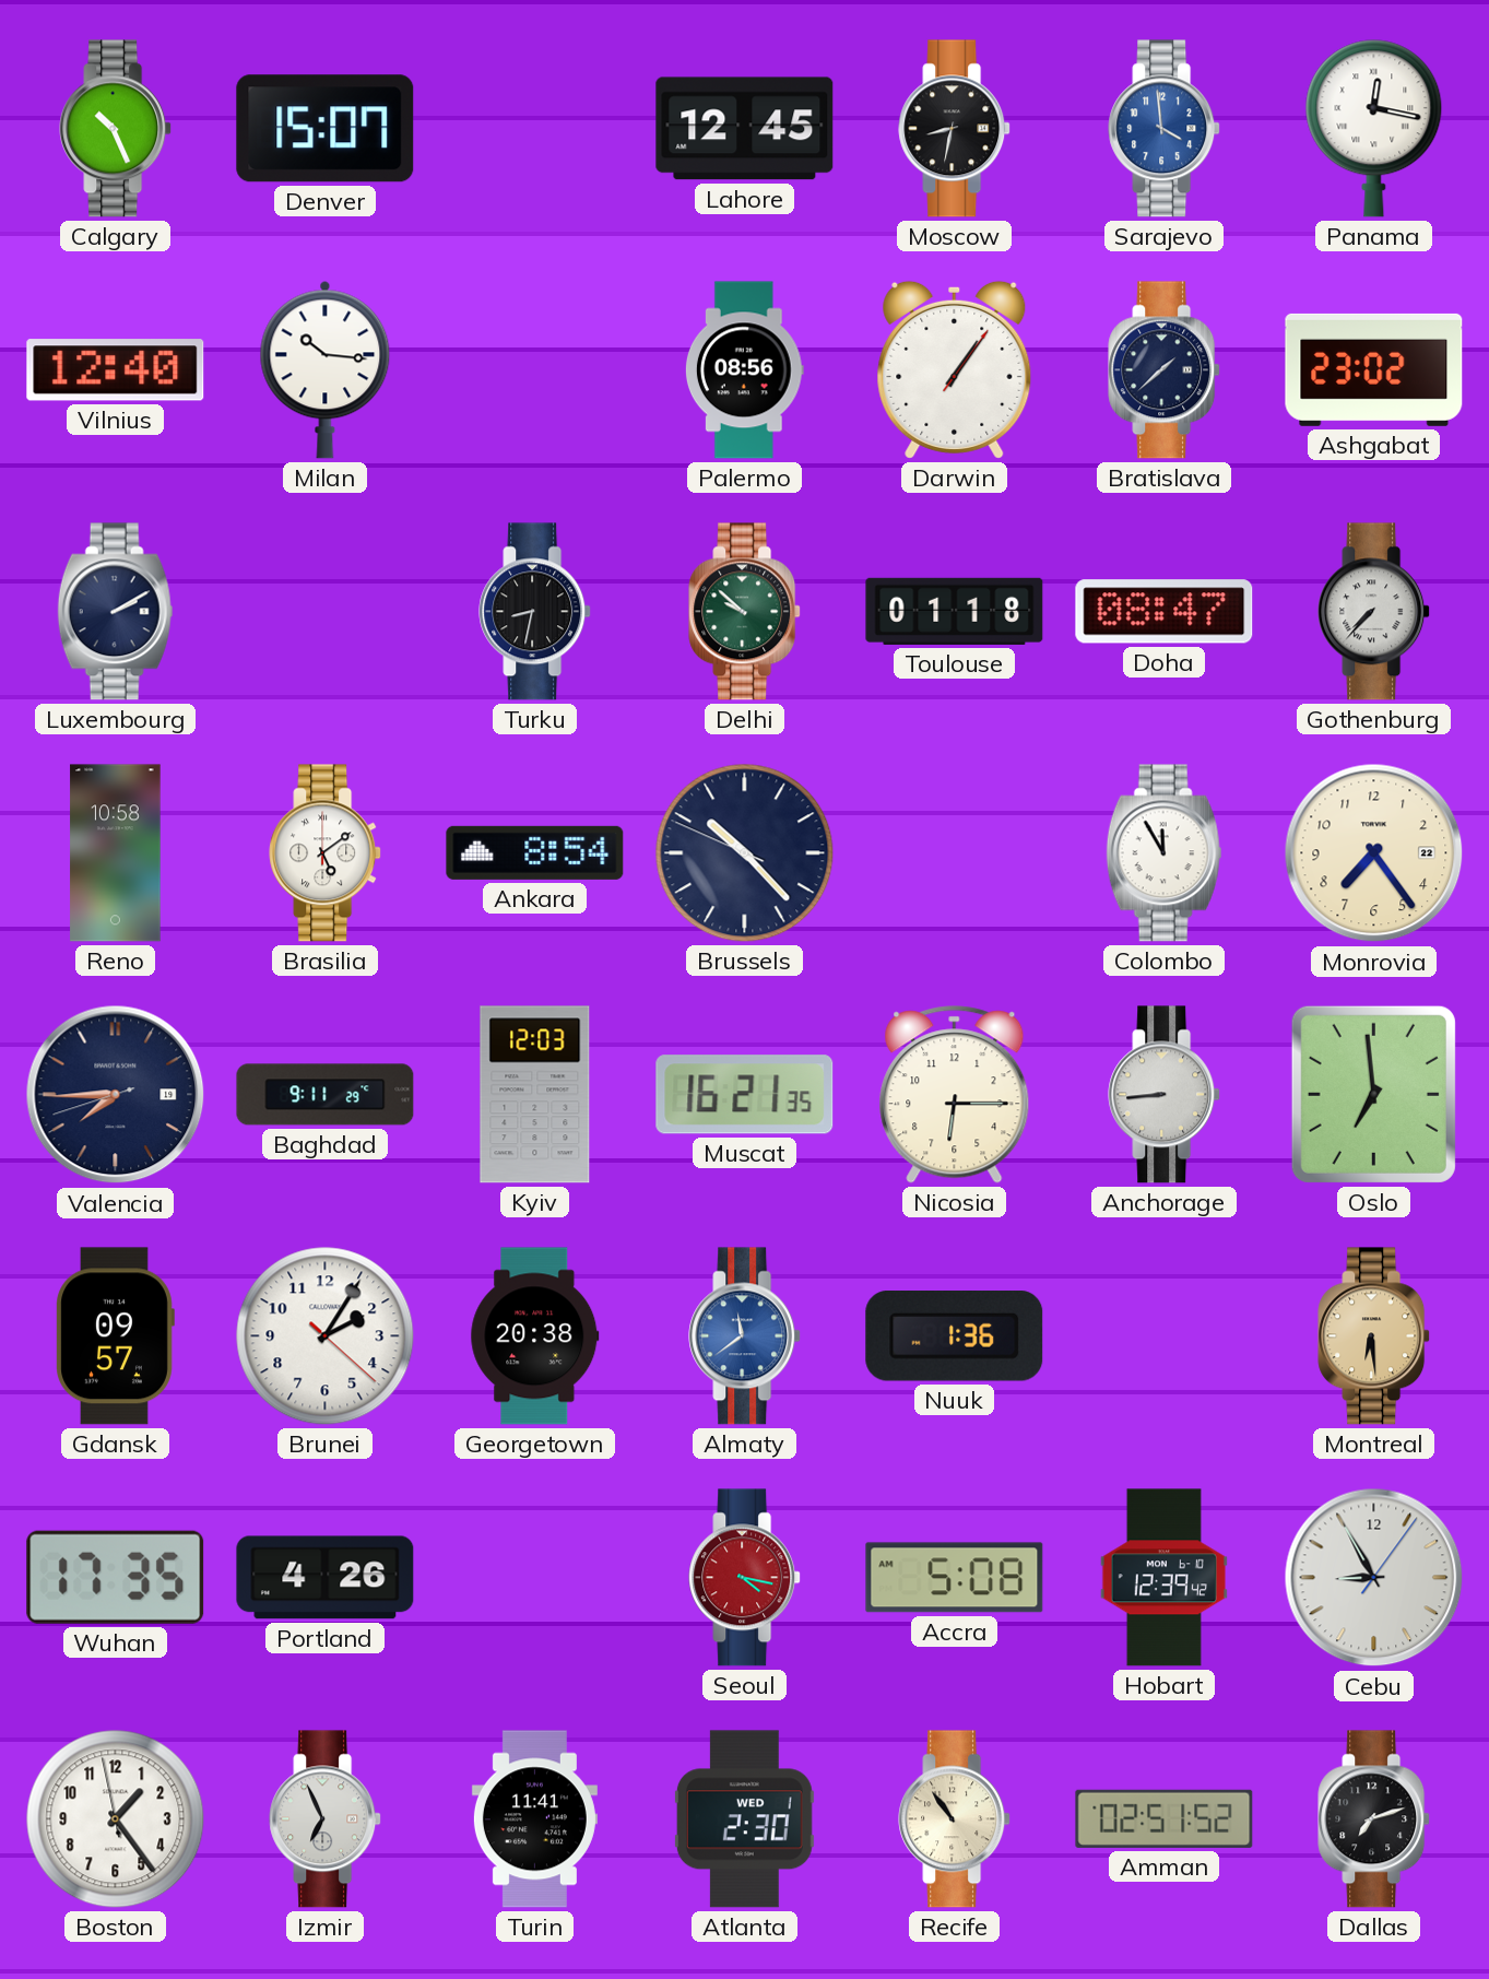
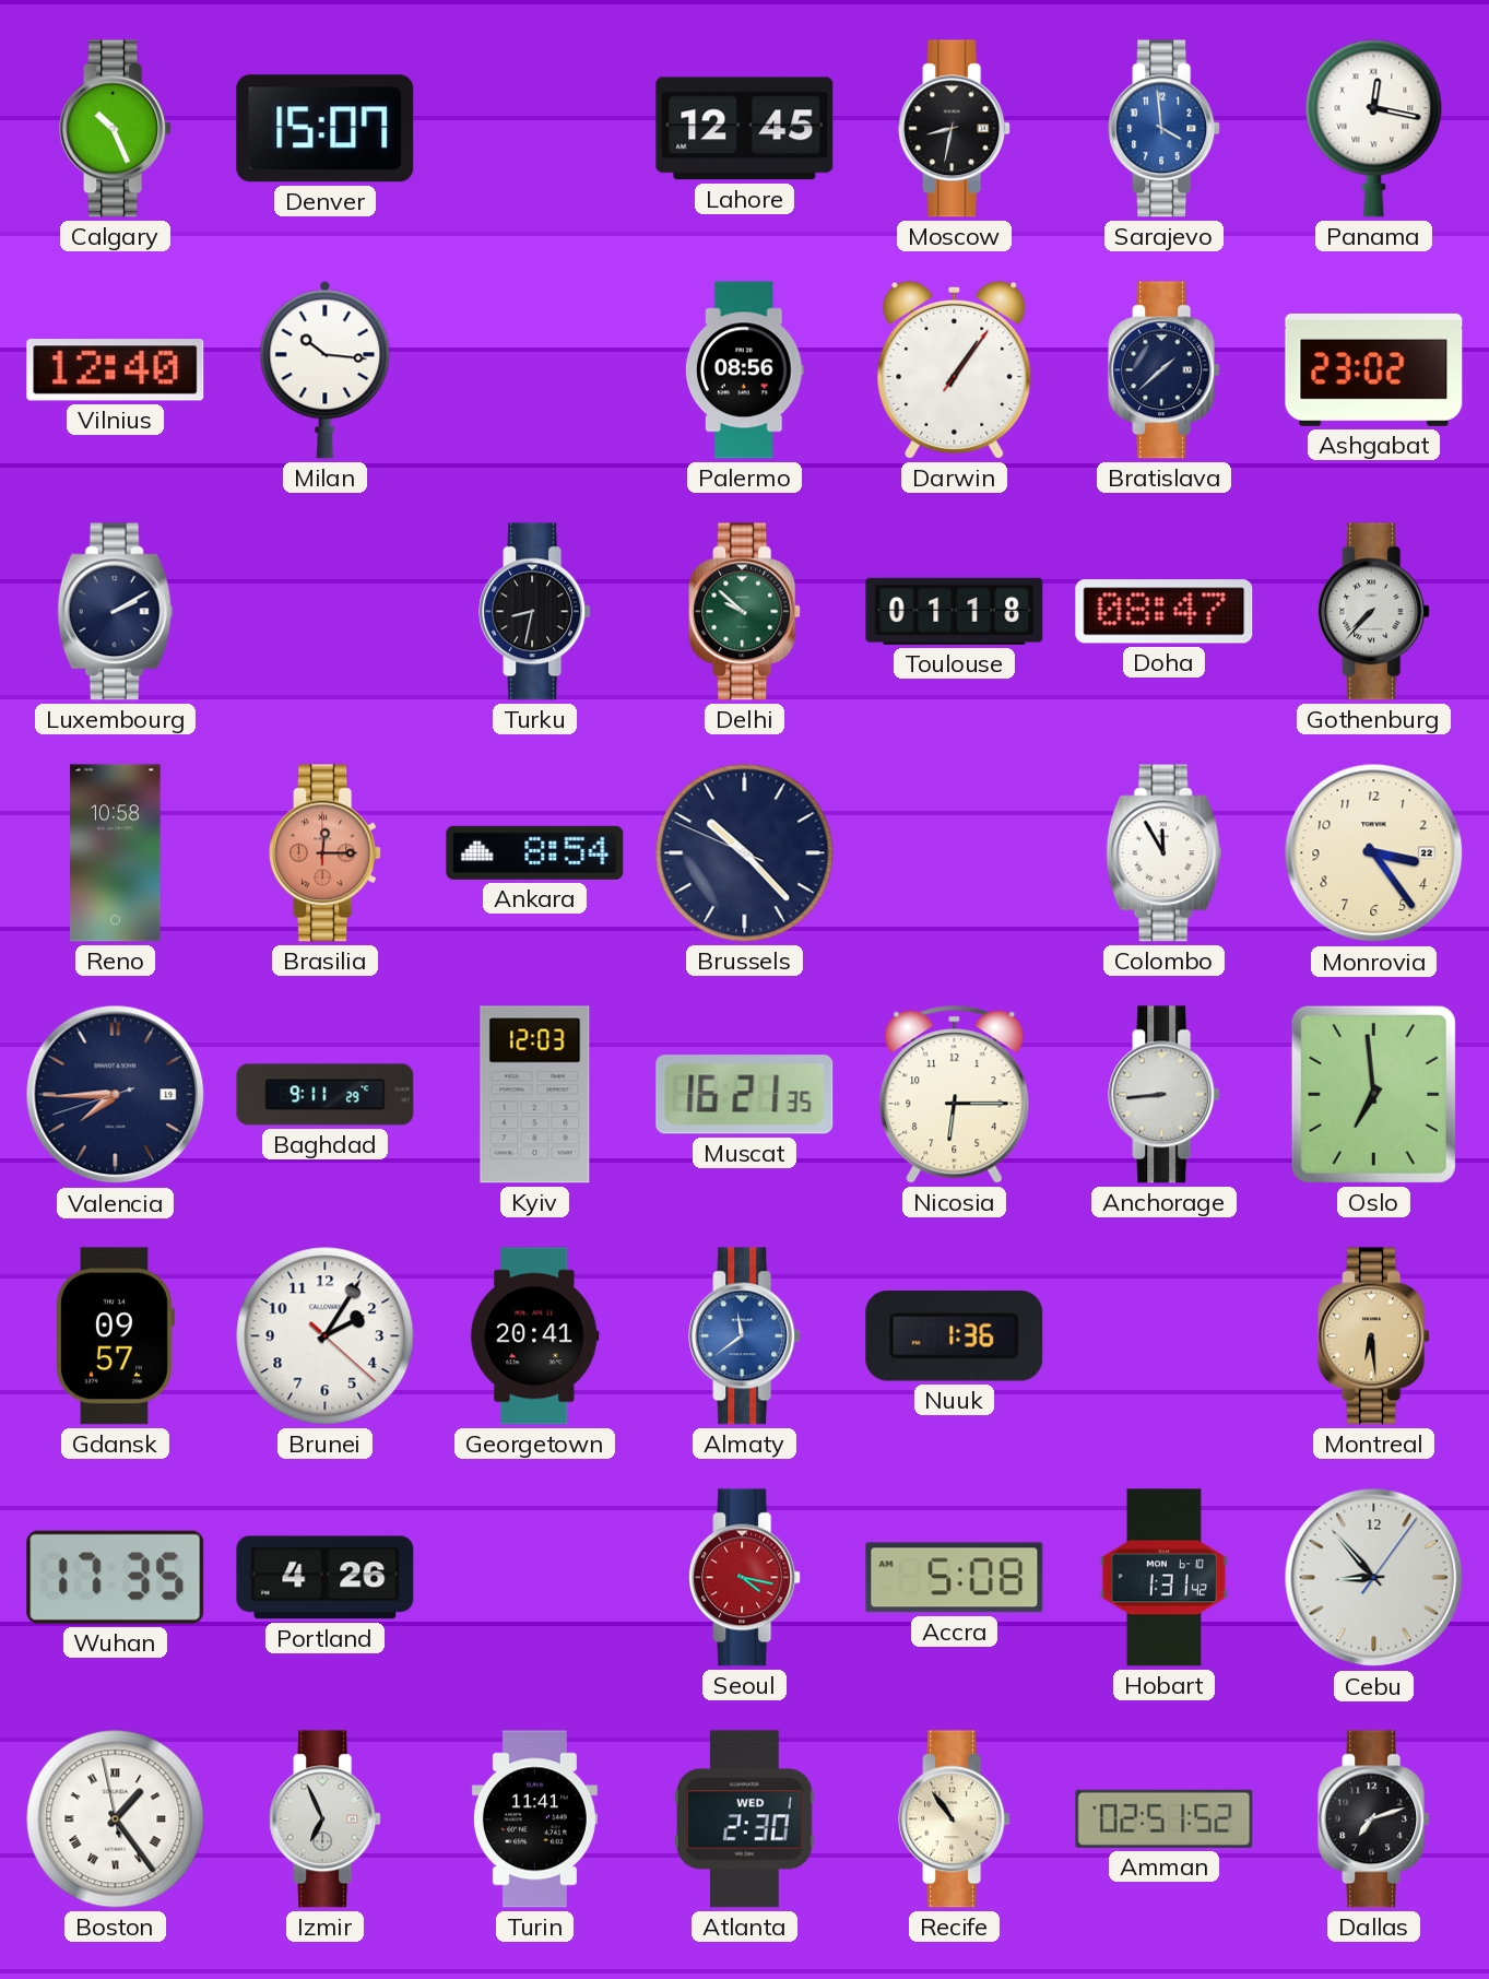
Brasilia: 5:09 -> 12:15 (326, 853)
Brasilia dial: white -> salmon (326, 853)
Monrovia: 7:24 -> 3:24 (1374, 853)
Georgetown: 20:38 -> 20:41 (535, 1336)
Hobart: 12:39 -> 1:31 (1163, 1578)
Cebu: 8:55 -> 8:53 (1374, 1578)
Boston numerals: Arabic -> Roman (116, 1819)
